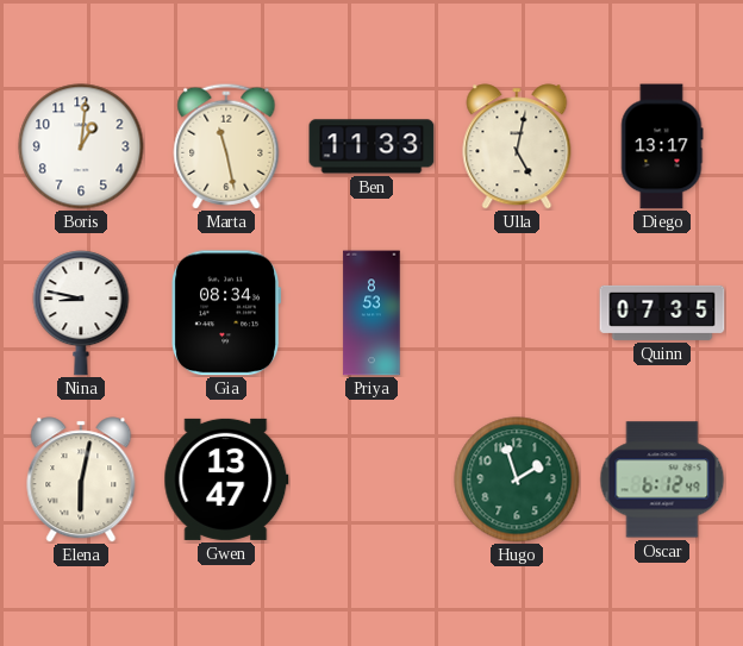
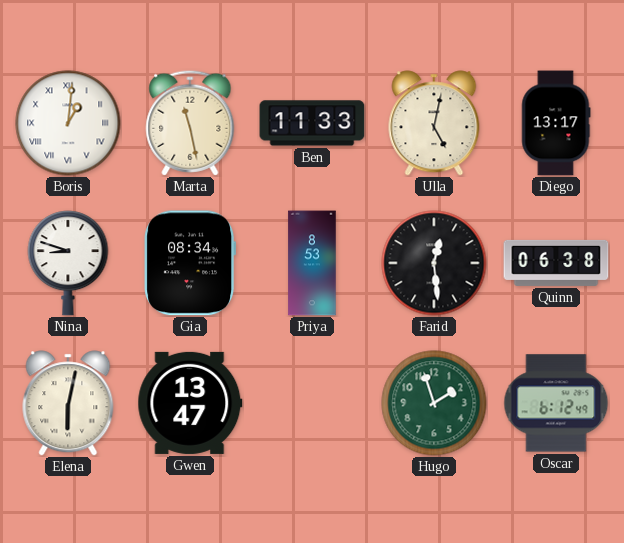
Boris numerals: Arabic -> Roman (68, 123)
Nina: 8:47 -> 8:48 (68, 263)
Farid: none -> 12:29 (434, 263)
Quinn: 07:35 -> 06:38 (556, 263)
